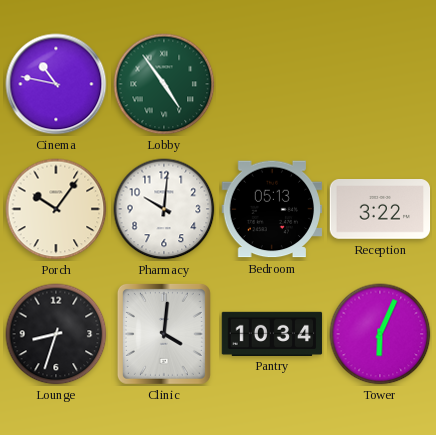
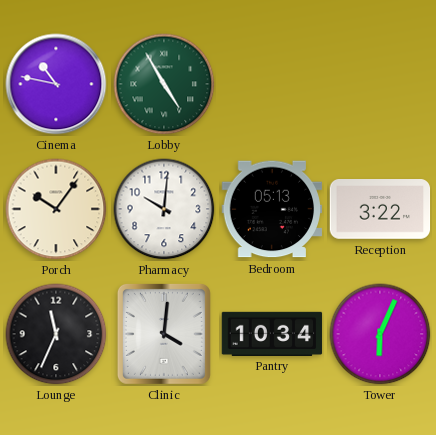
Lobby: 4:54 -> 4:55 (164, 84)
Lounge: 8:33 -> 11:34 (56, 334)
